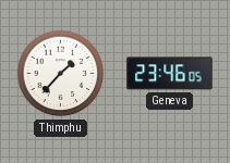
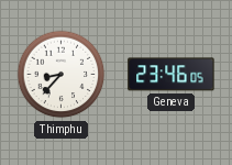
Thimphu: 1:37 -> 8:37 (62, 75)
